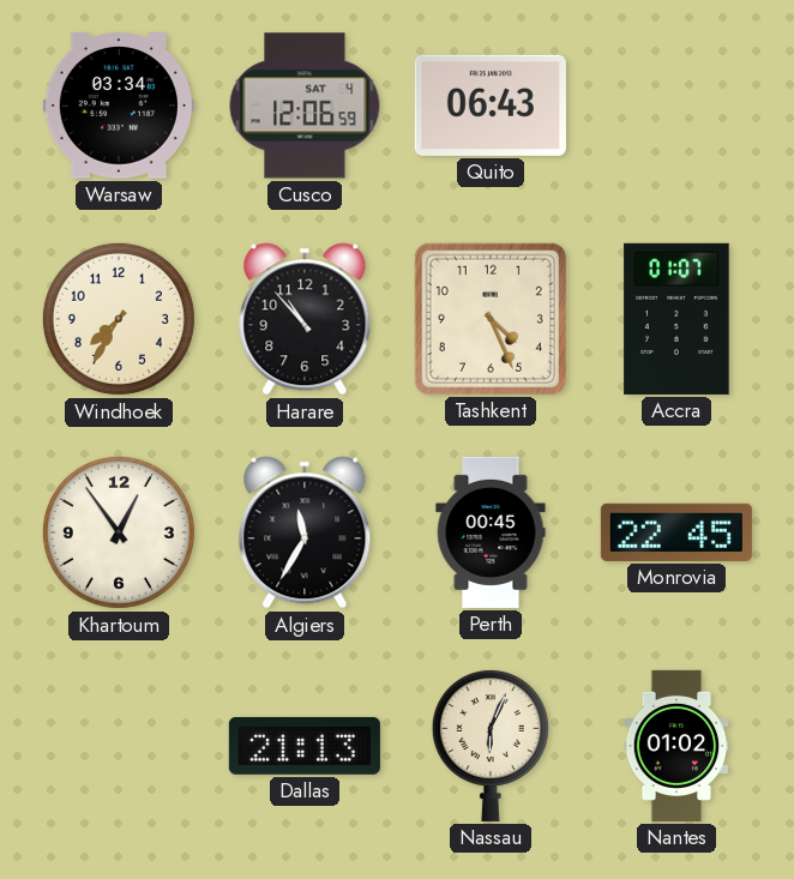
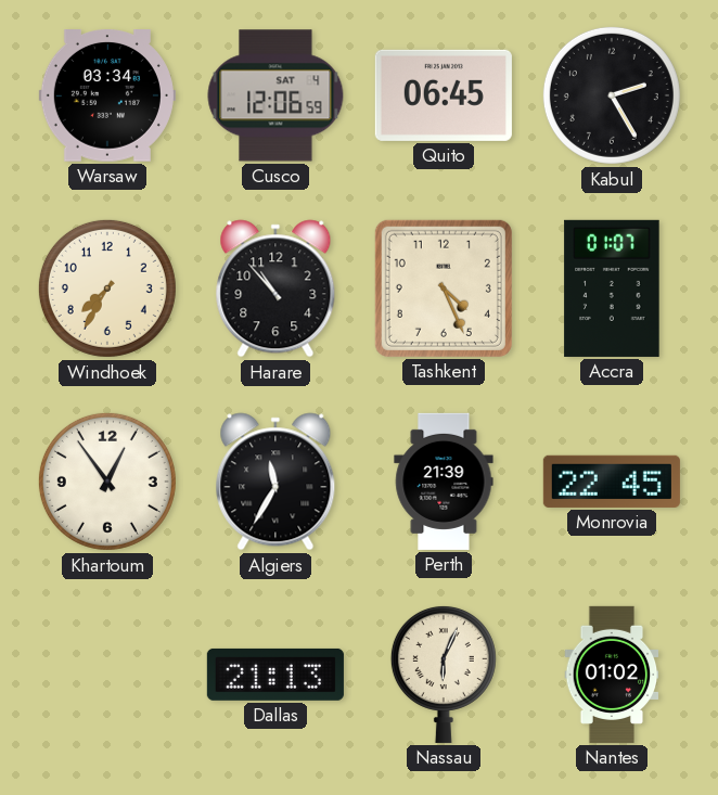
Quito: 06:43 -> 06:45 (444, 95)
Kabul: none -> 2:25 (612, 95)
Perth: 00:45 -> 21:39 (444, 482)
